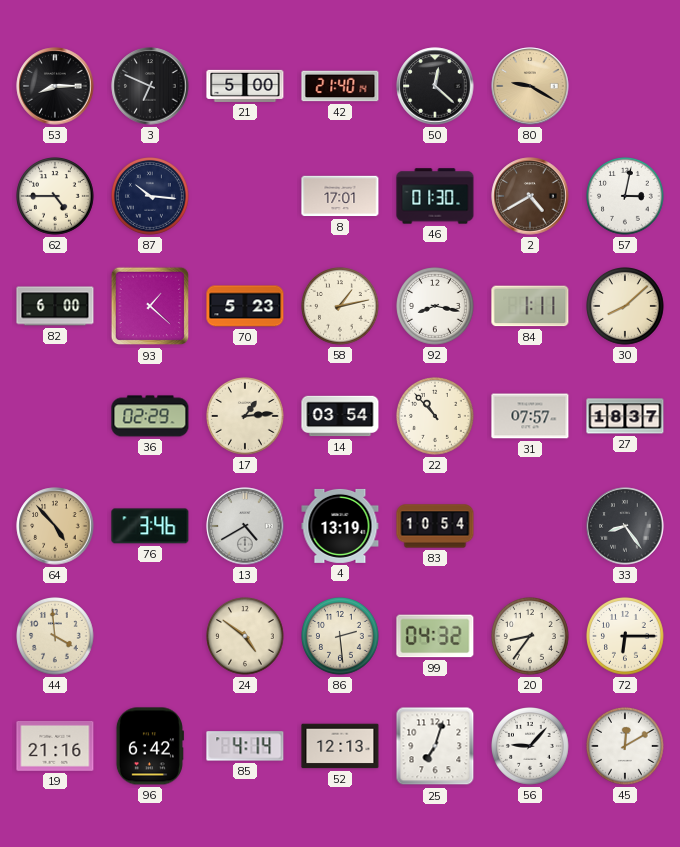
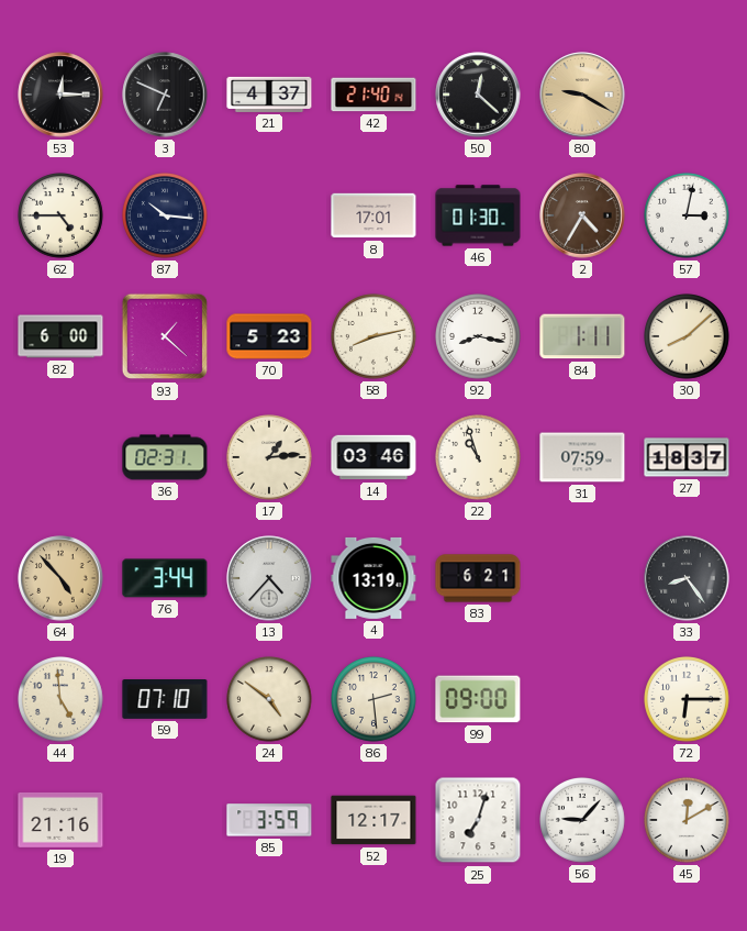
53: 8:15 -> 12:15 (60, 95)
21: 5:00 -> 4:37 (269, 95)
2: 4:40 -> 4:35 (582, 215)
58: 1:13 -> 8:13 (375, 337)
36: 02:29 -> 02:31 (165, 457)
14: 03:54 -> 03:46 (374, 457)
22: 10:53 -> 10:57 (479, 458)
31: 07:57 -> 07:59 (582, 457)
76: 3:46 -> 3:44 (165, 578)
13: 4:40 -> 4:37 (269, 578)
83: 10:54 -> 6:21 (478, 578)
44: 3:59 -> 4:59 (62, 700)
59: none -> 07:10 (165, 700)
99: 04:32 -> 09:00 (478, 699)
20: 8:36 -> none (531, 637)
96: 6:42 -> none (149, 746)
85: 4:14 -> 3:59 (269, 820)
52: 12:13 -> 12:17 (374, 820)
